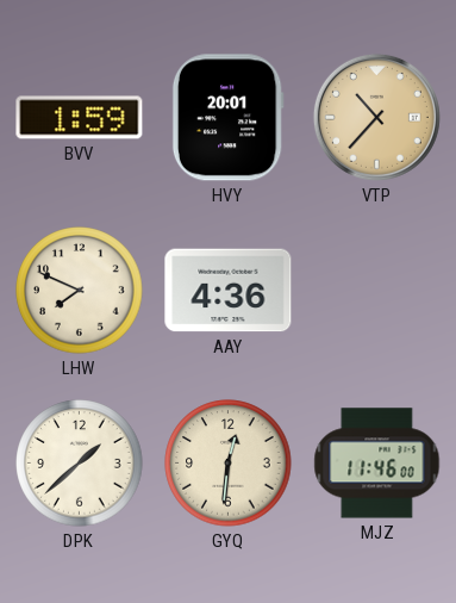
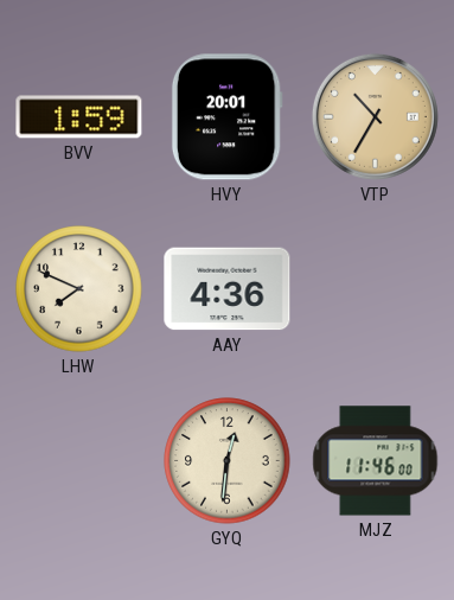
VTP: 10:37 -> 10:35 (375, 116)
DPK: 1:38 -> none (80, 464)
